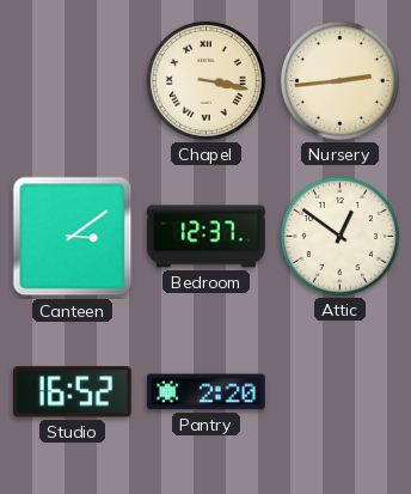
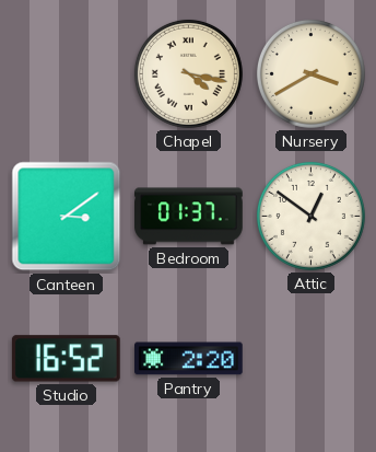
Chapel: 3:17 -> 4:17 (188, 73)
Nursery: 2:44 -> 3:40 (310, 73)
Bedroom: 12:37 -> 01:37 (189, 217)
